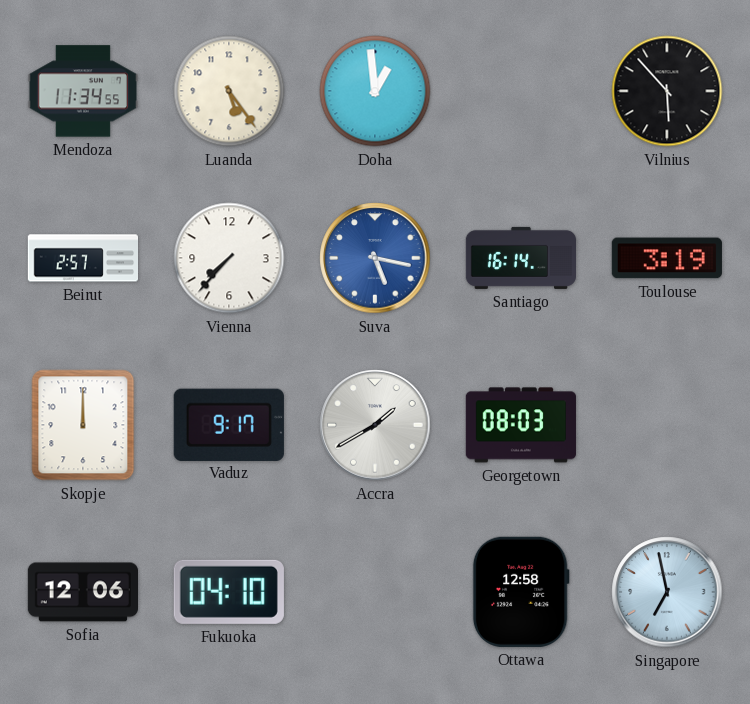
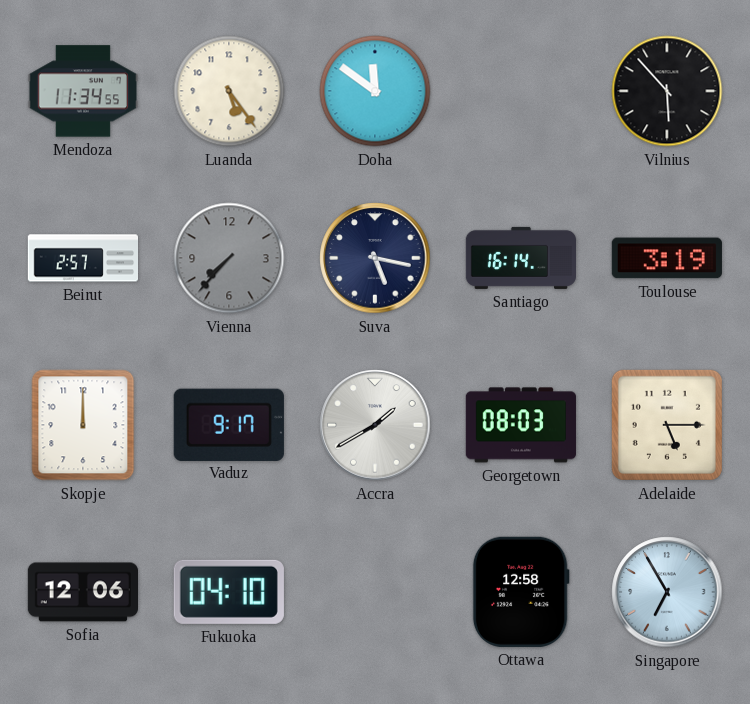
Doha: 12:59 -> 11:51 (375, 91)
Vienna dial: white -> grey (229, 258)
Suva dial: blue -> navy (375, 258)
Adelaide: none -> 5:15 (667, 425)
Singapore: 6:58 -> 6:55 (667, 592)
